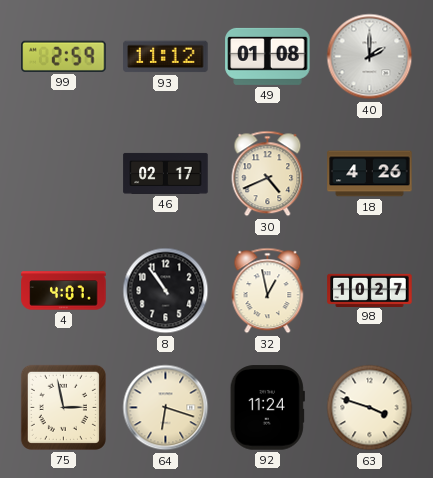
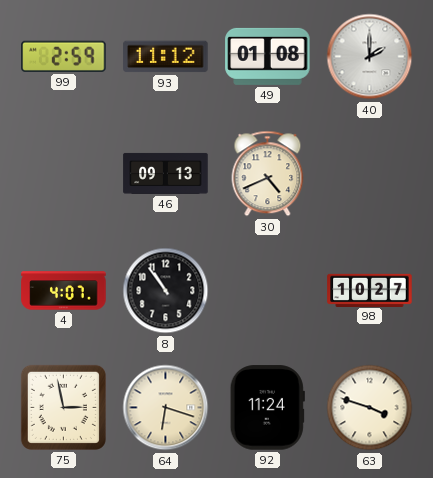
46: 02:17 -> 09:13 (166, 173)
18: 4:26 -> none (370, 174)
32: 12:58 -> none (268, 291)
